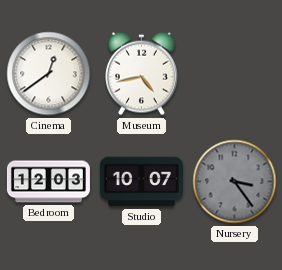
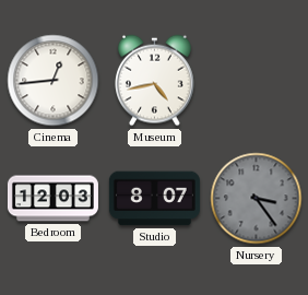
Cinema: 12:39 -> 12:44 (54, 81)
Studio: 10:07 -> 8:07 (154, 199)
